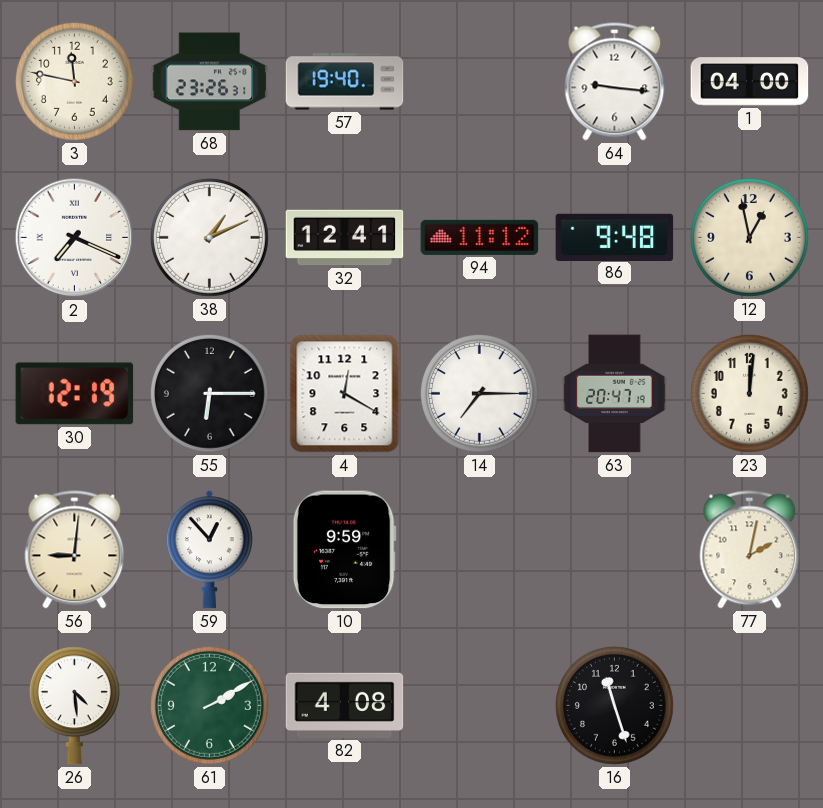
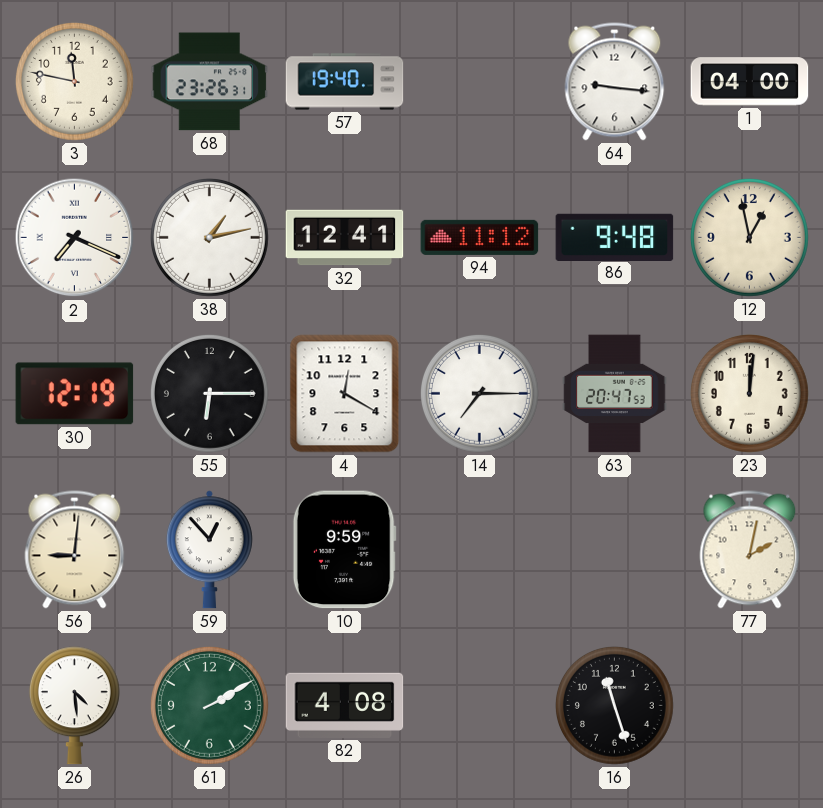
38: 1:11 -> 1:13 (209, 237)
63: 20:47:19 -> 20:47:53 (615, 394)
